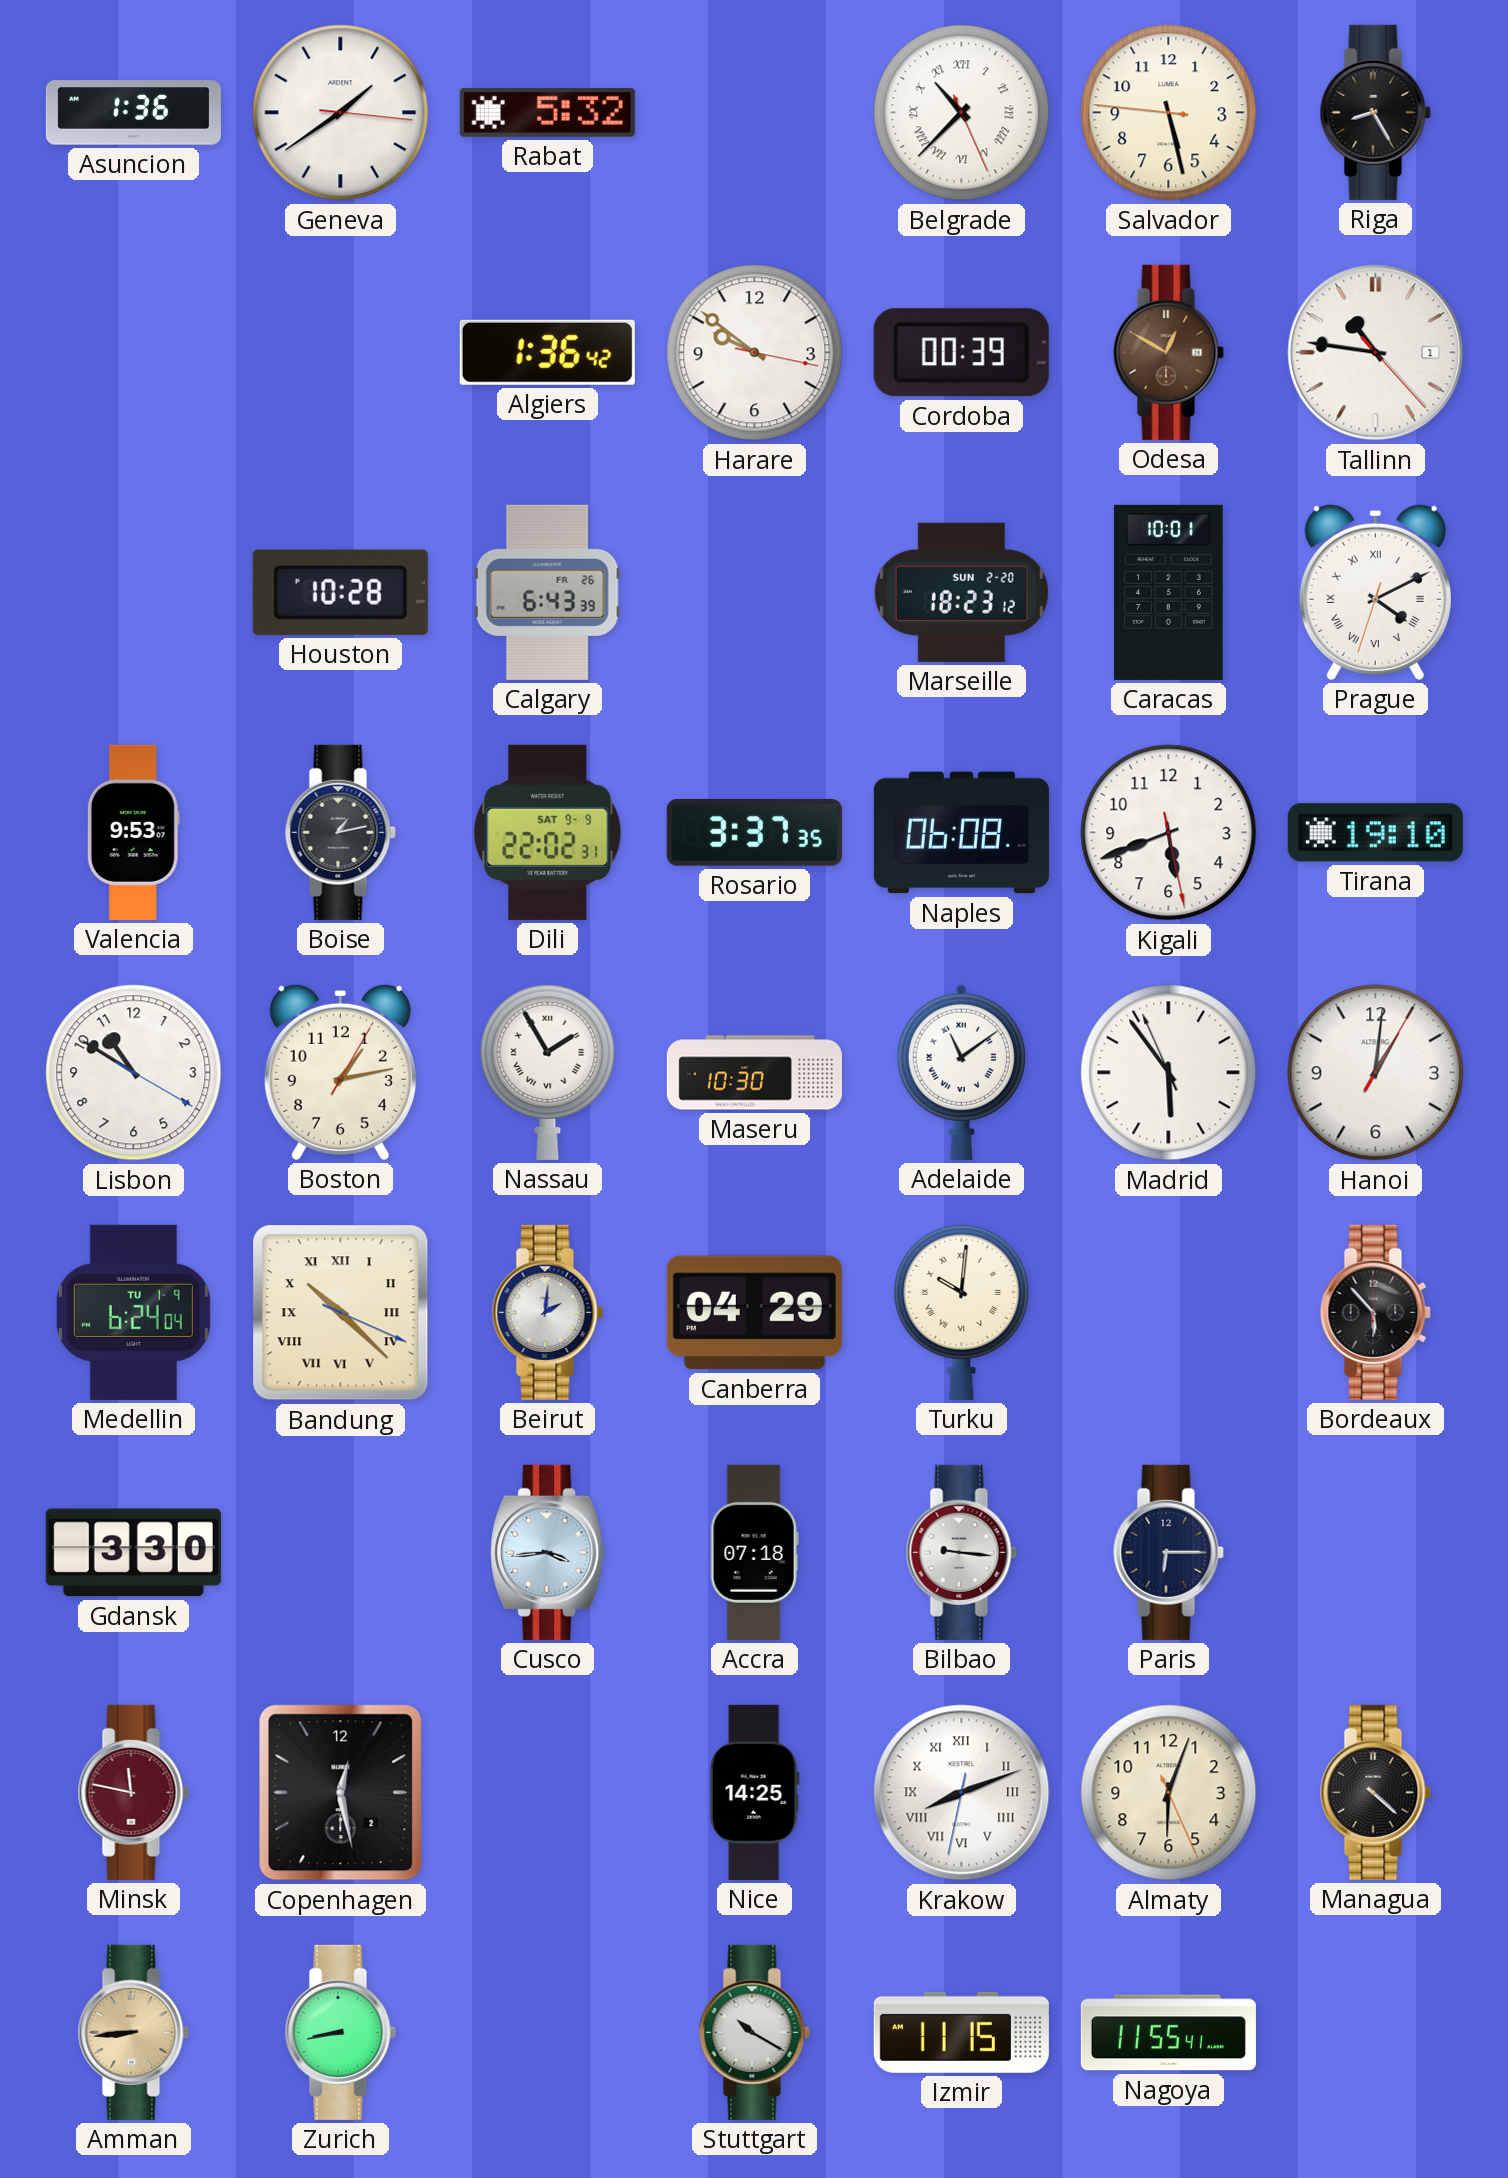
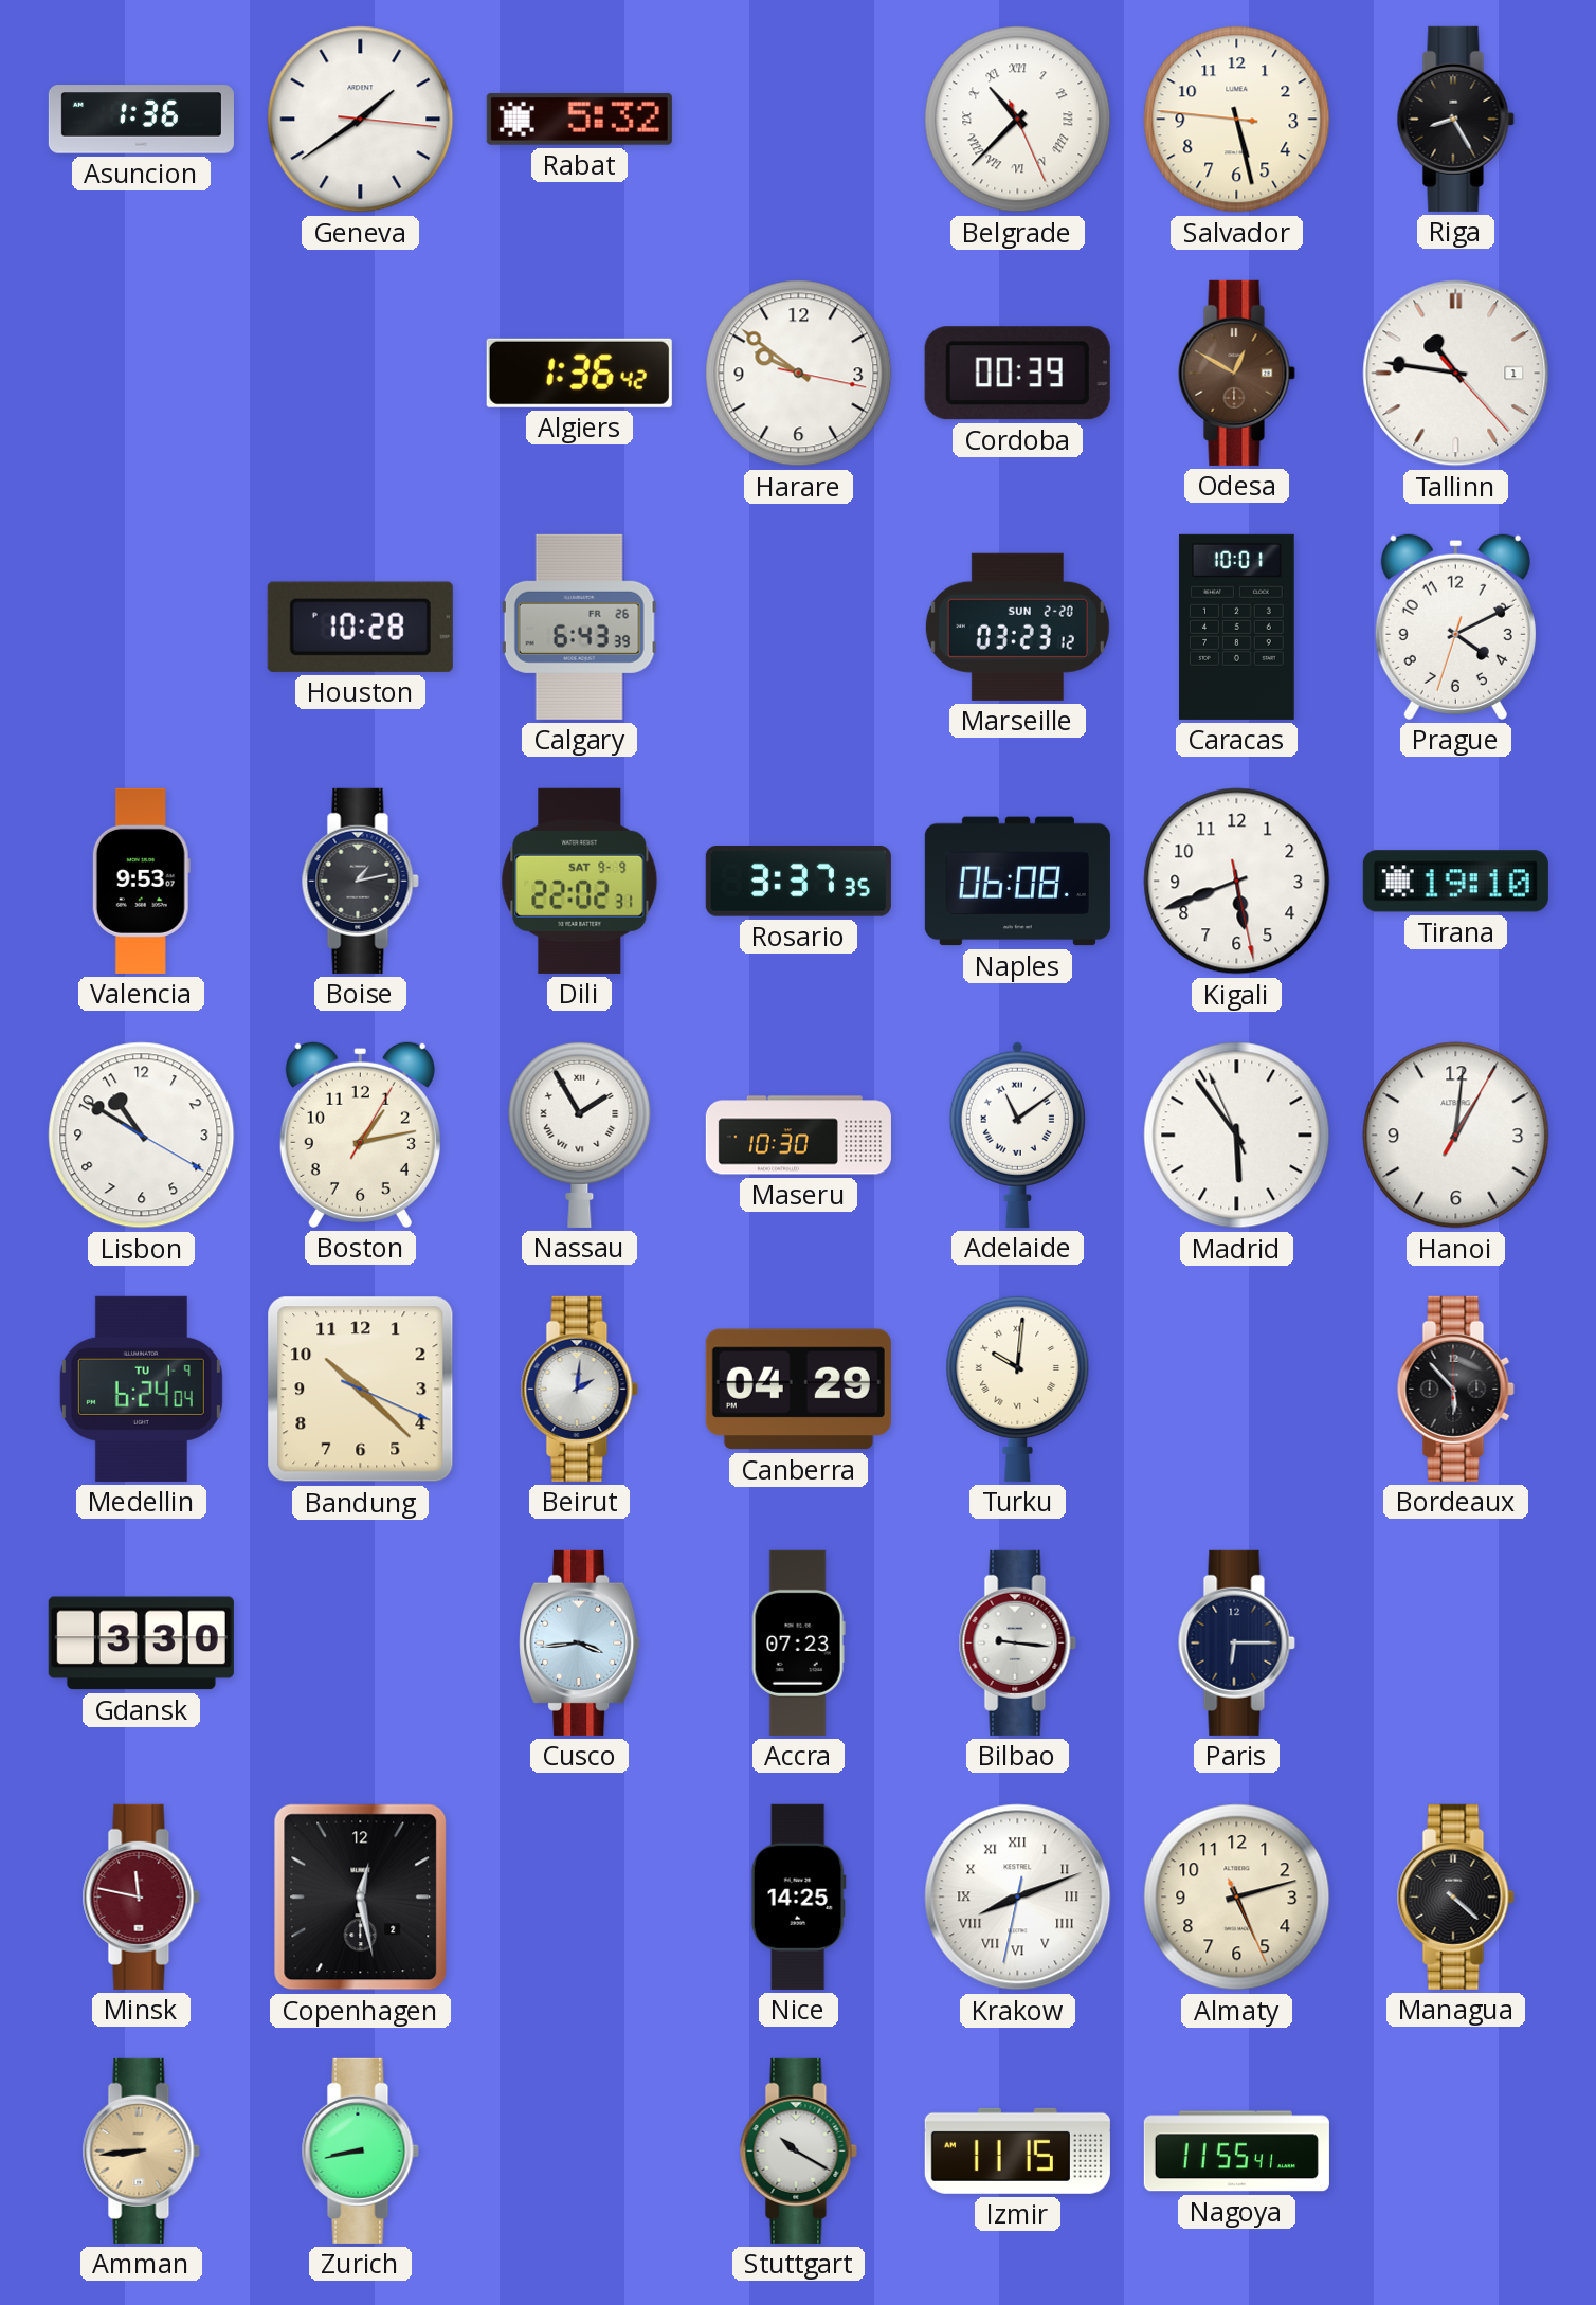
Marseille: 18:23 -> 03:23 (1017, 627)
Prague numerals: Roman -> Arabic (1455, 627)
Bandung numerals: Roman -> Arabic (361, 1390)
Accra: 07:18 -> 07:23 (798, 1642)
Almaty: 6:03 -> 5:12 (1237, 1898)
